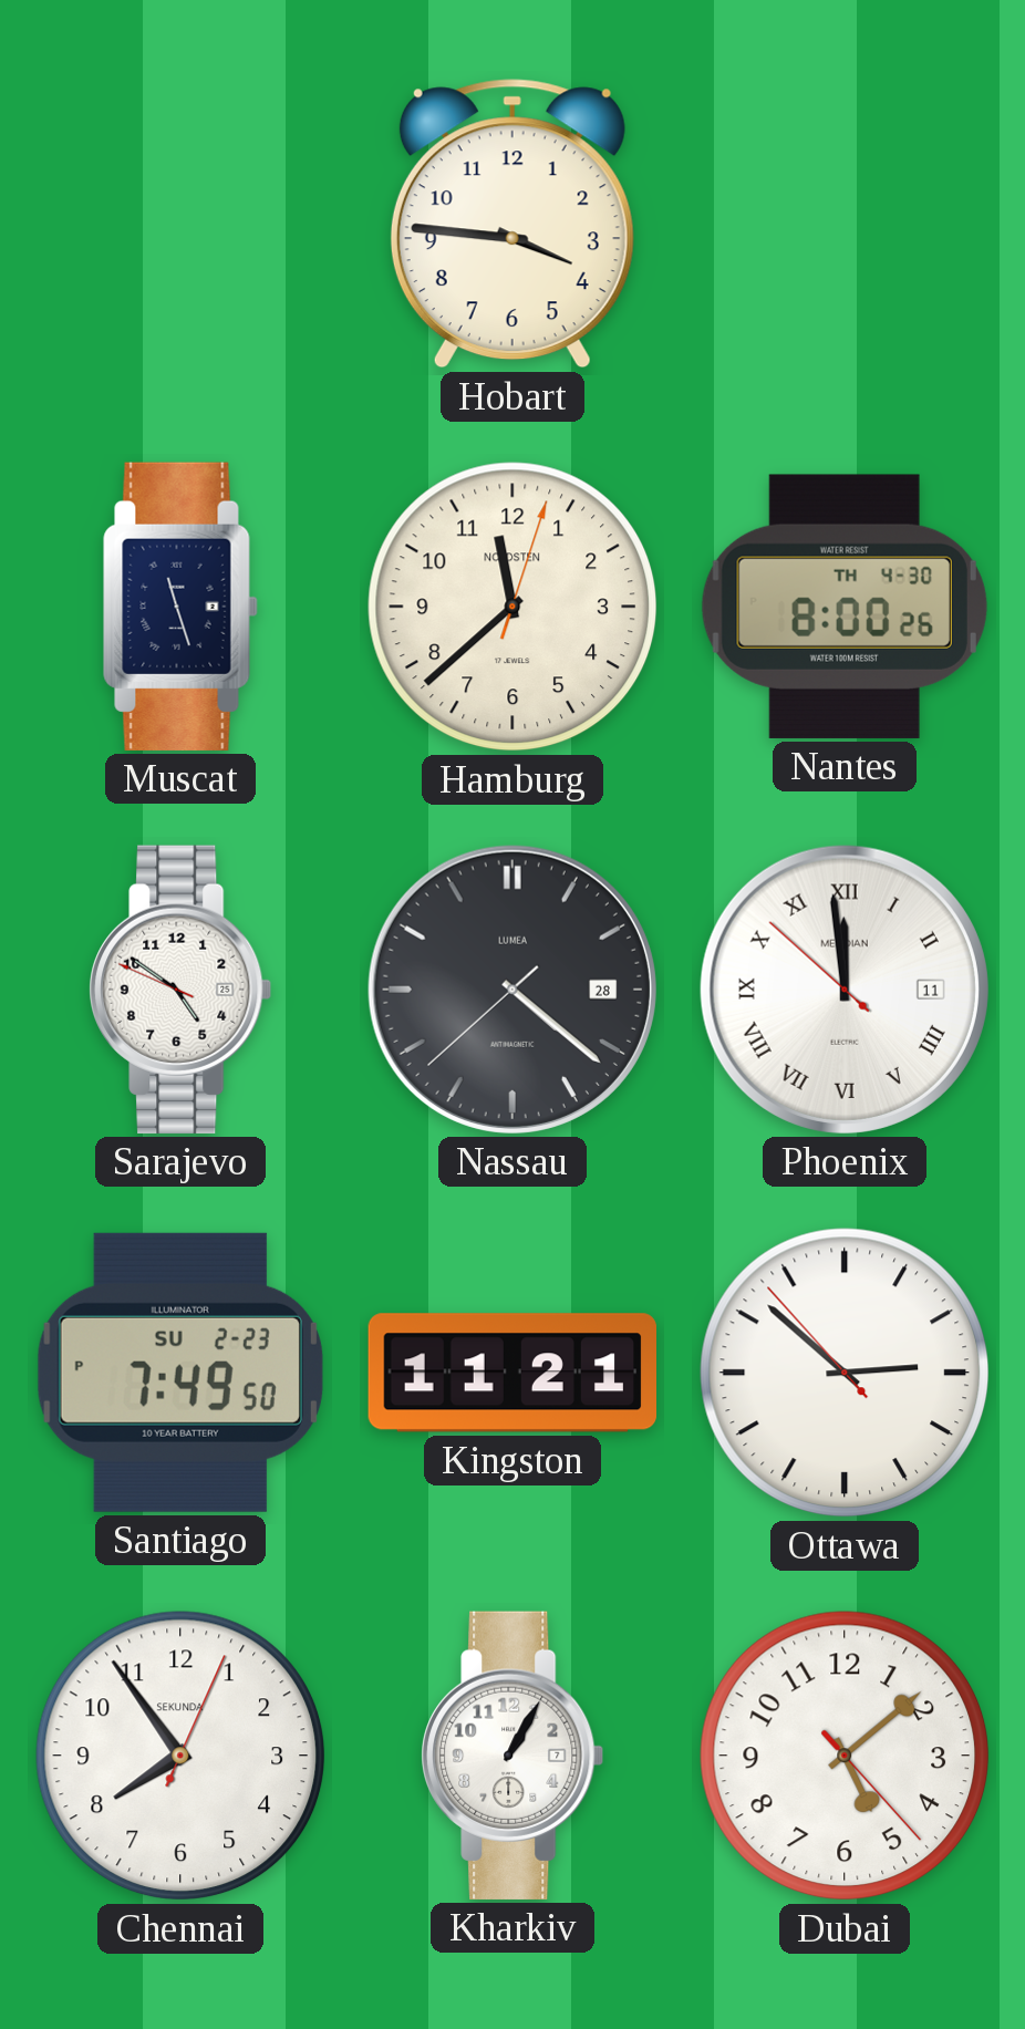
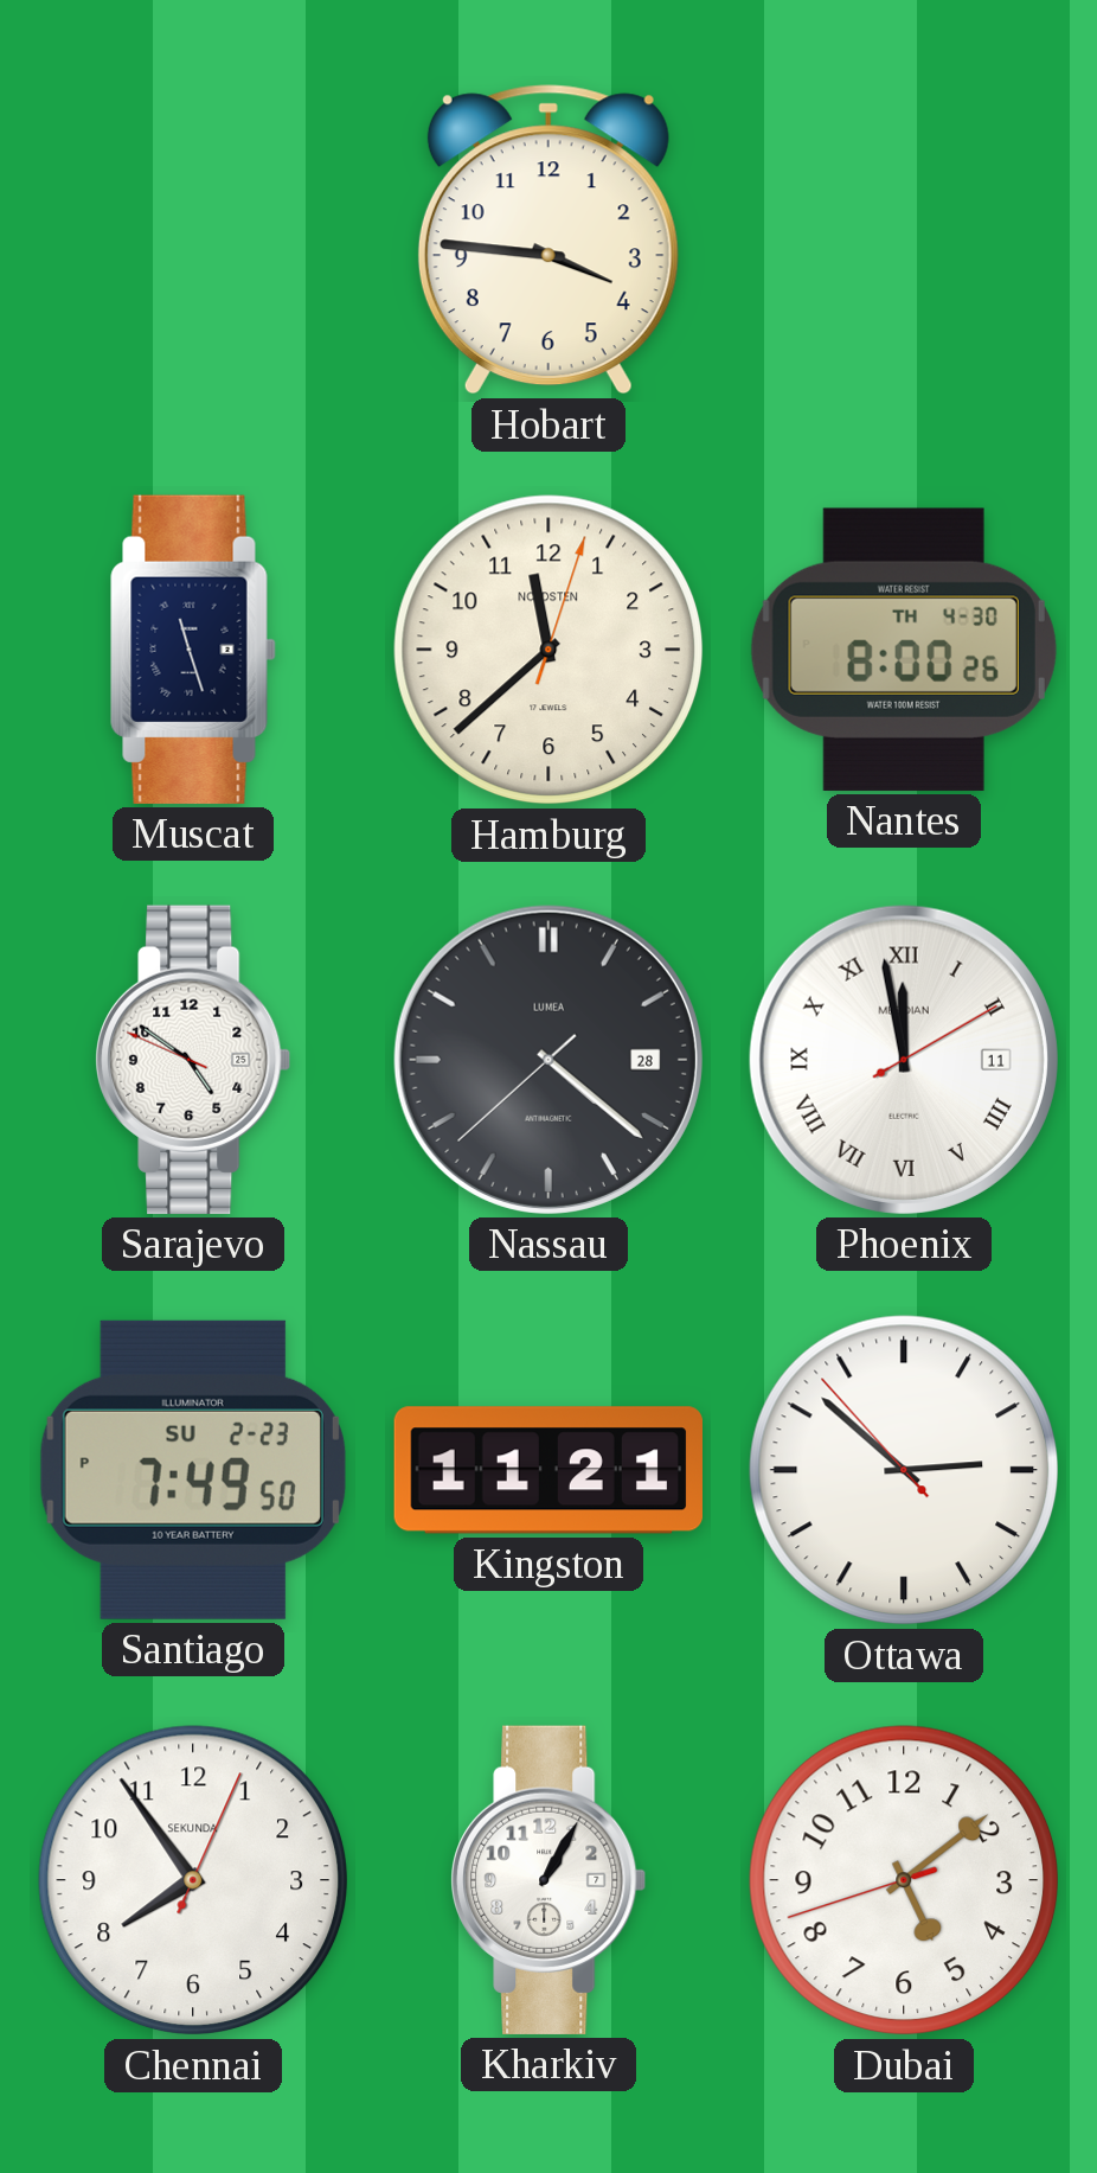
Phoenix: 11:58:52 -> 11:58:10 (904, 1060)
Dubai: 5:08:23 -> 5:08:42 (904, 1880)
